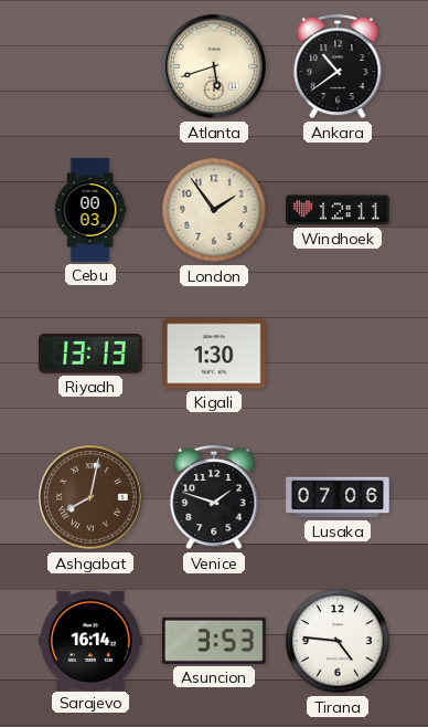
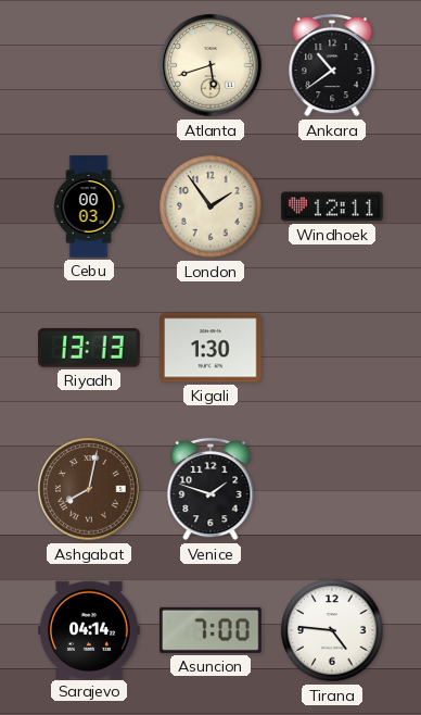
Lusaka: 07:06 -> none (338, 497)
Sarajevo: 16:14 -> 04:14 (89, 629)
Asuncion: 3:53 -> 7:00 (212, 630)
